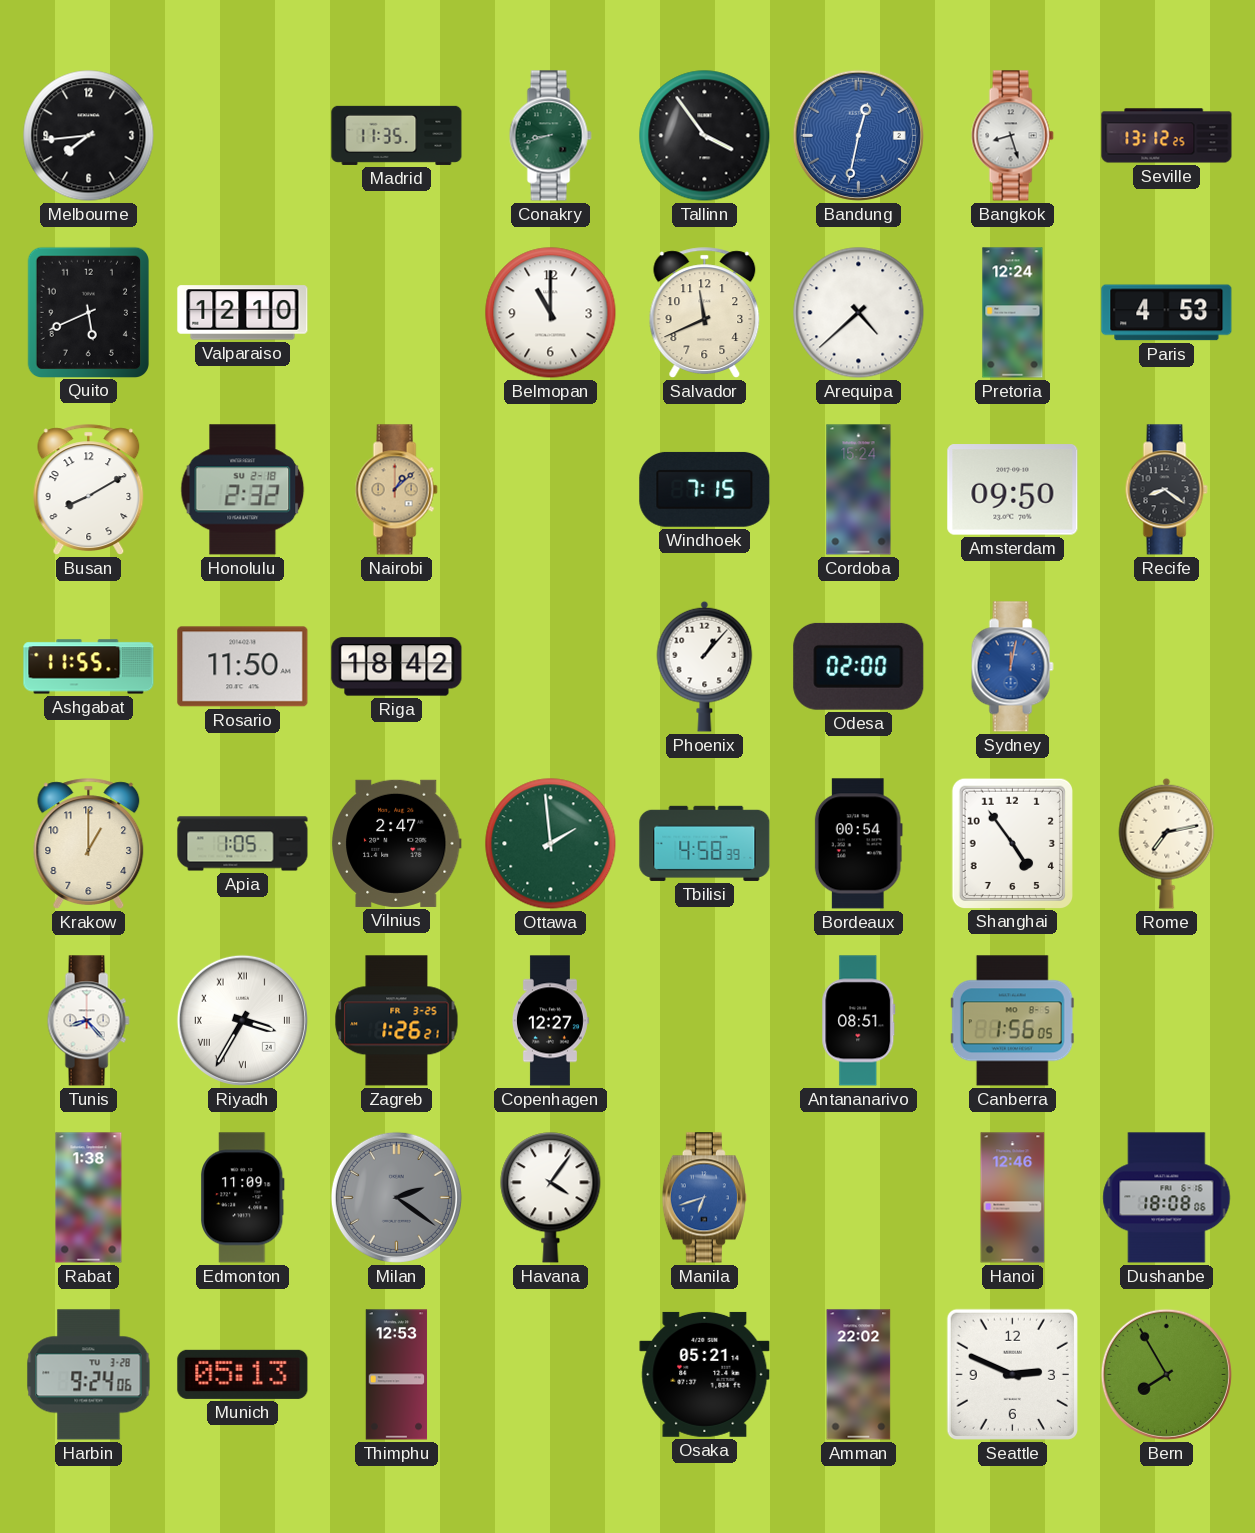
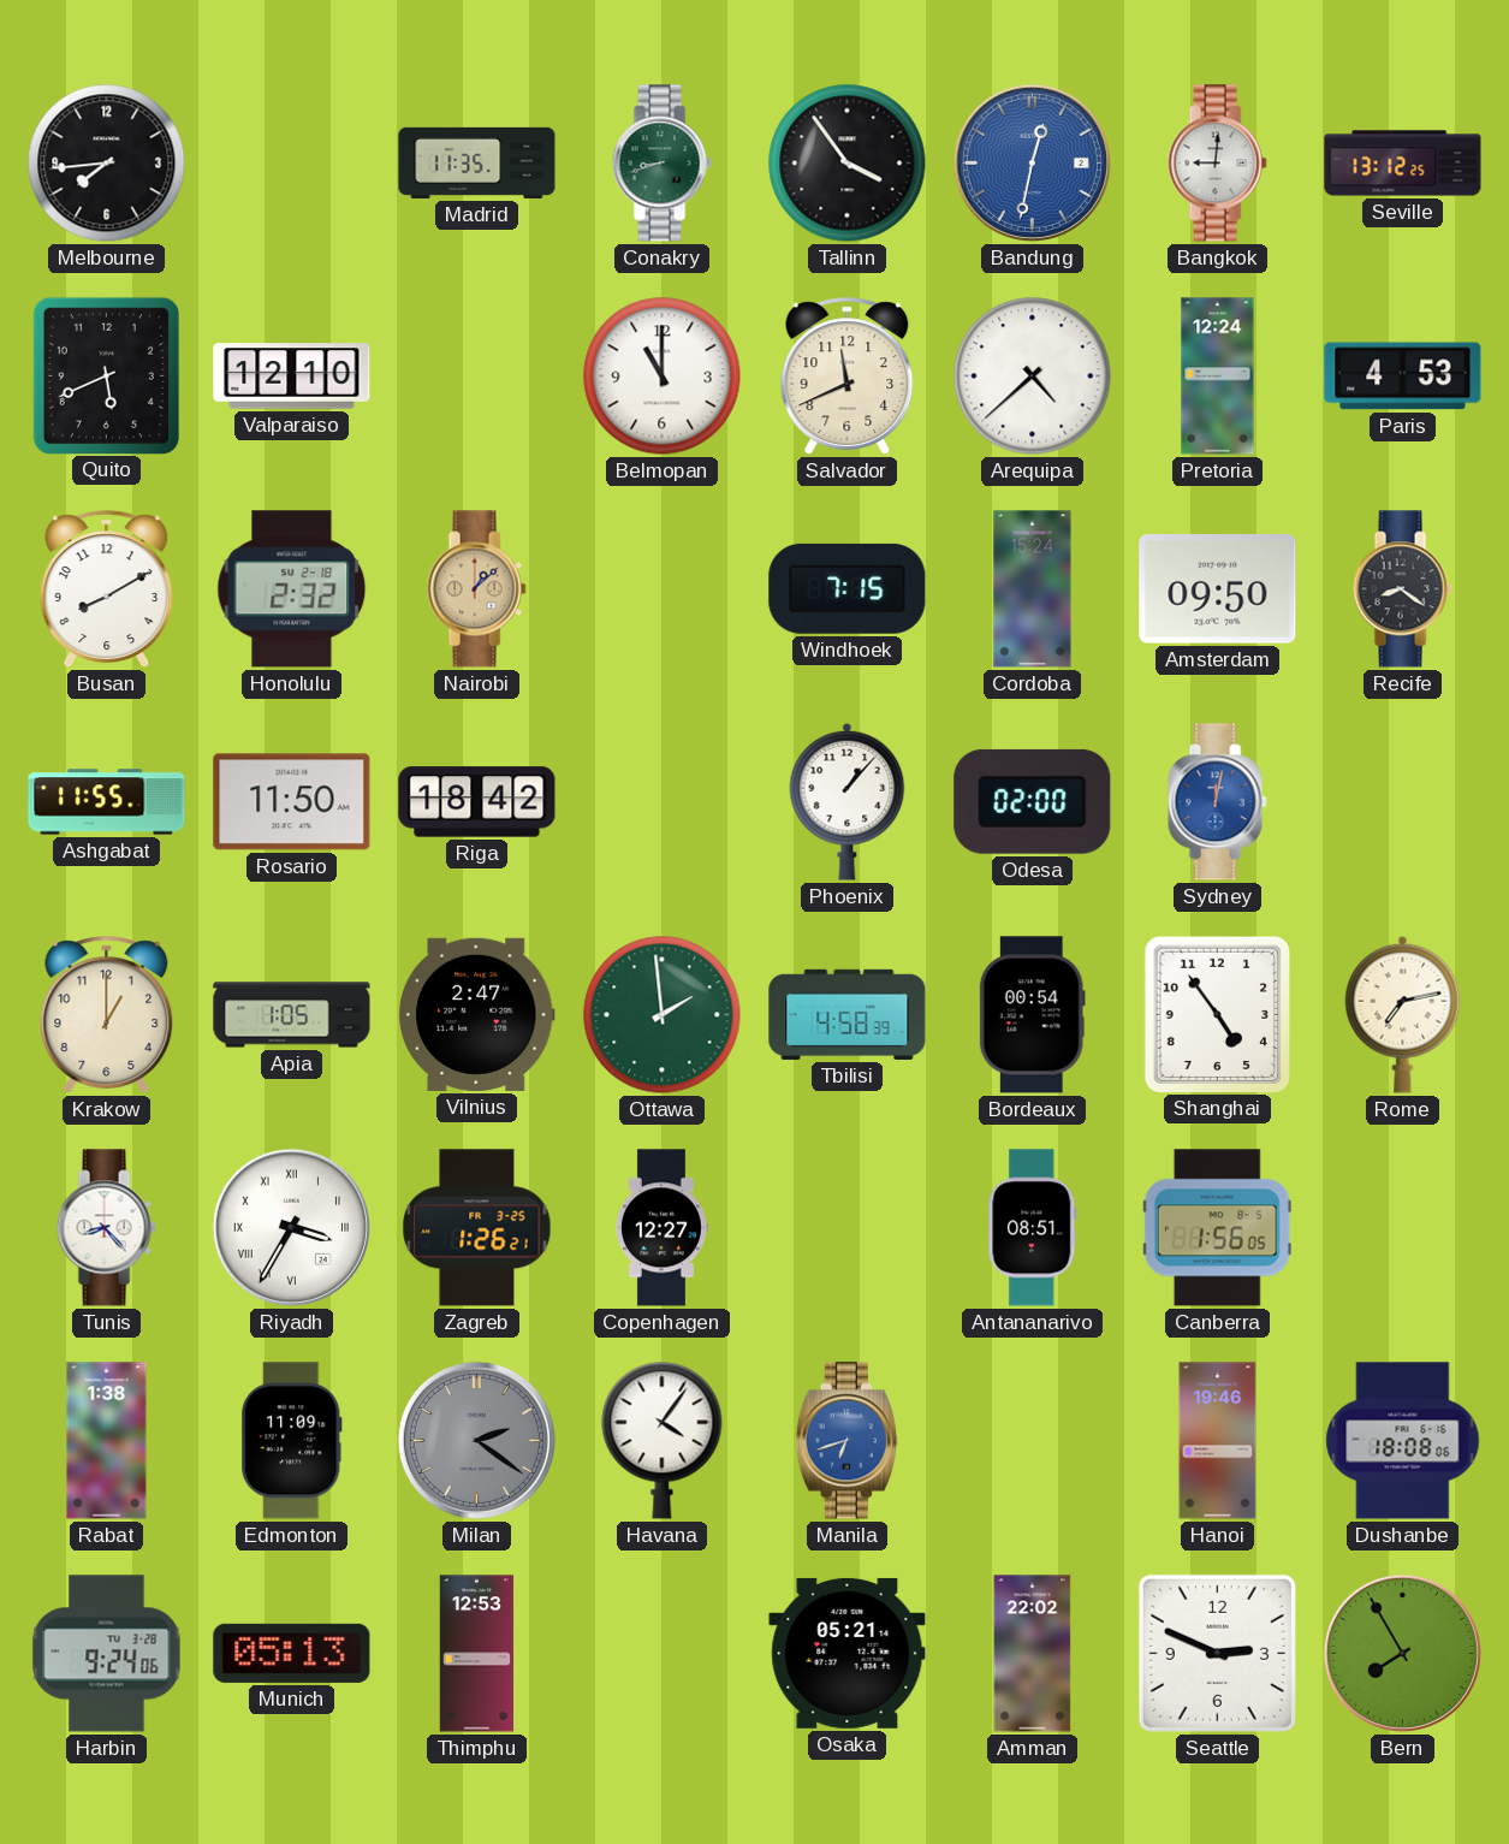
Bangkok: 8:27 -> 9:01 (1217, 164)
Hanoi: 12:46 -> 19:46 (1218, 1441)
